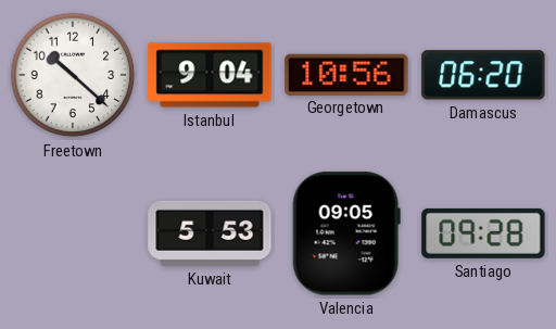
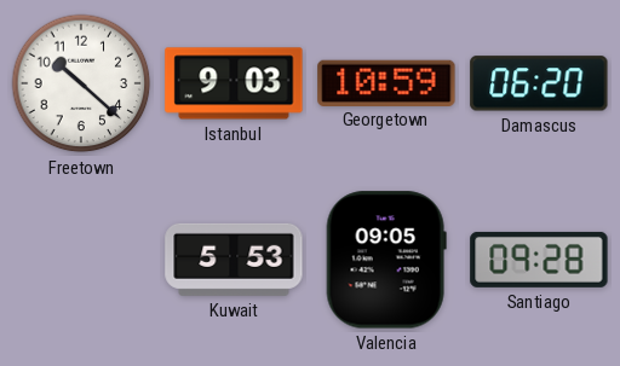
Istanbul: 9:04 -> 9:03 (234, 83)
Georgetown: 10:56 -> 10:59 (386, 82)
